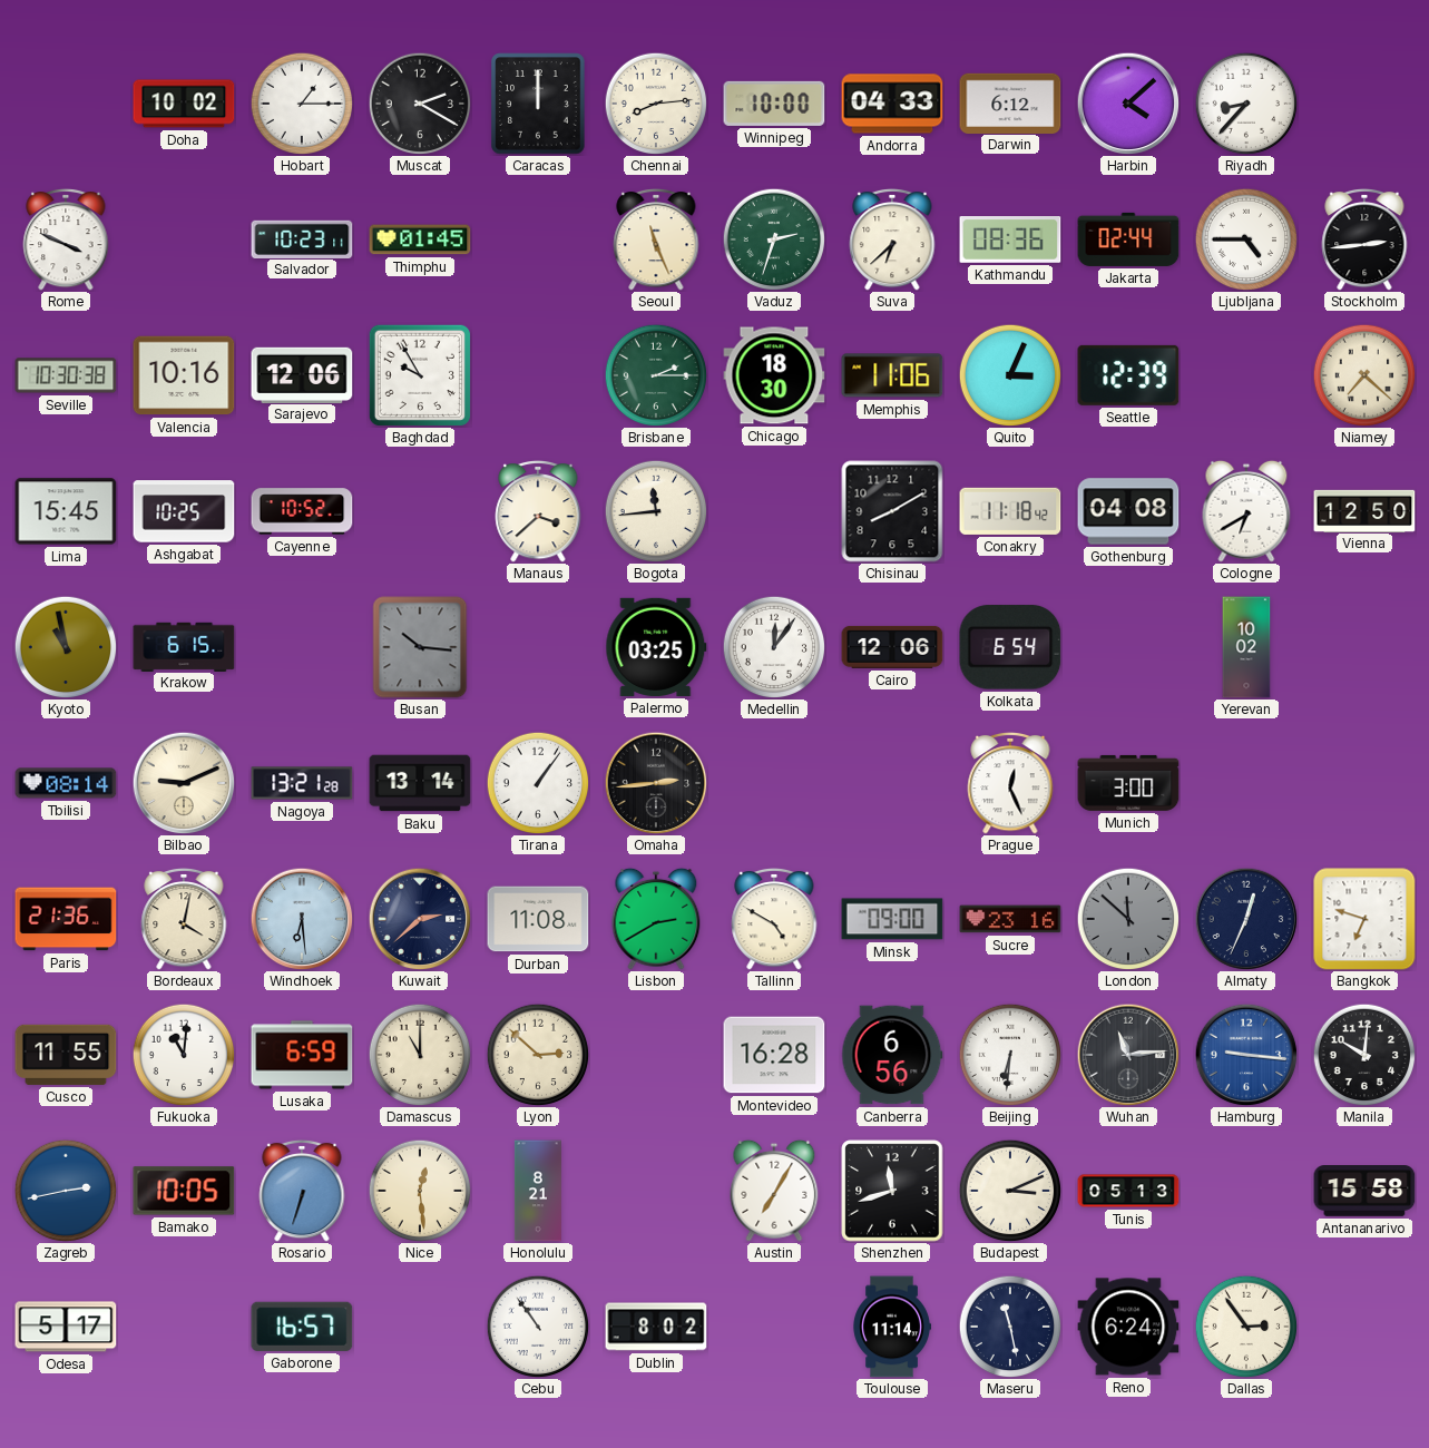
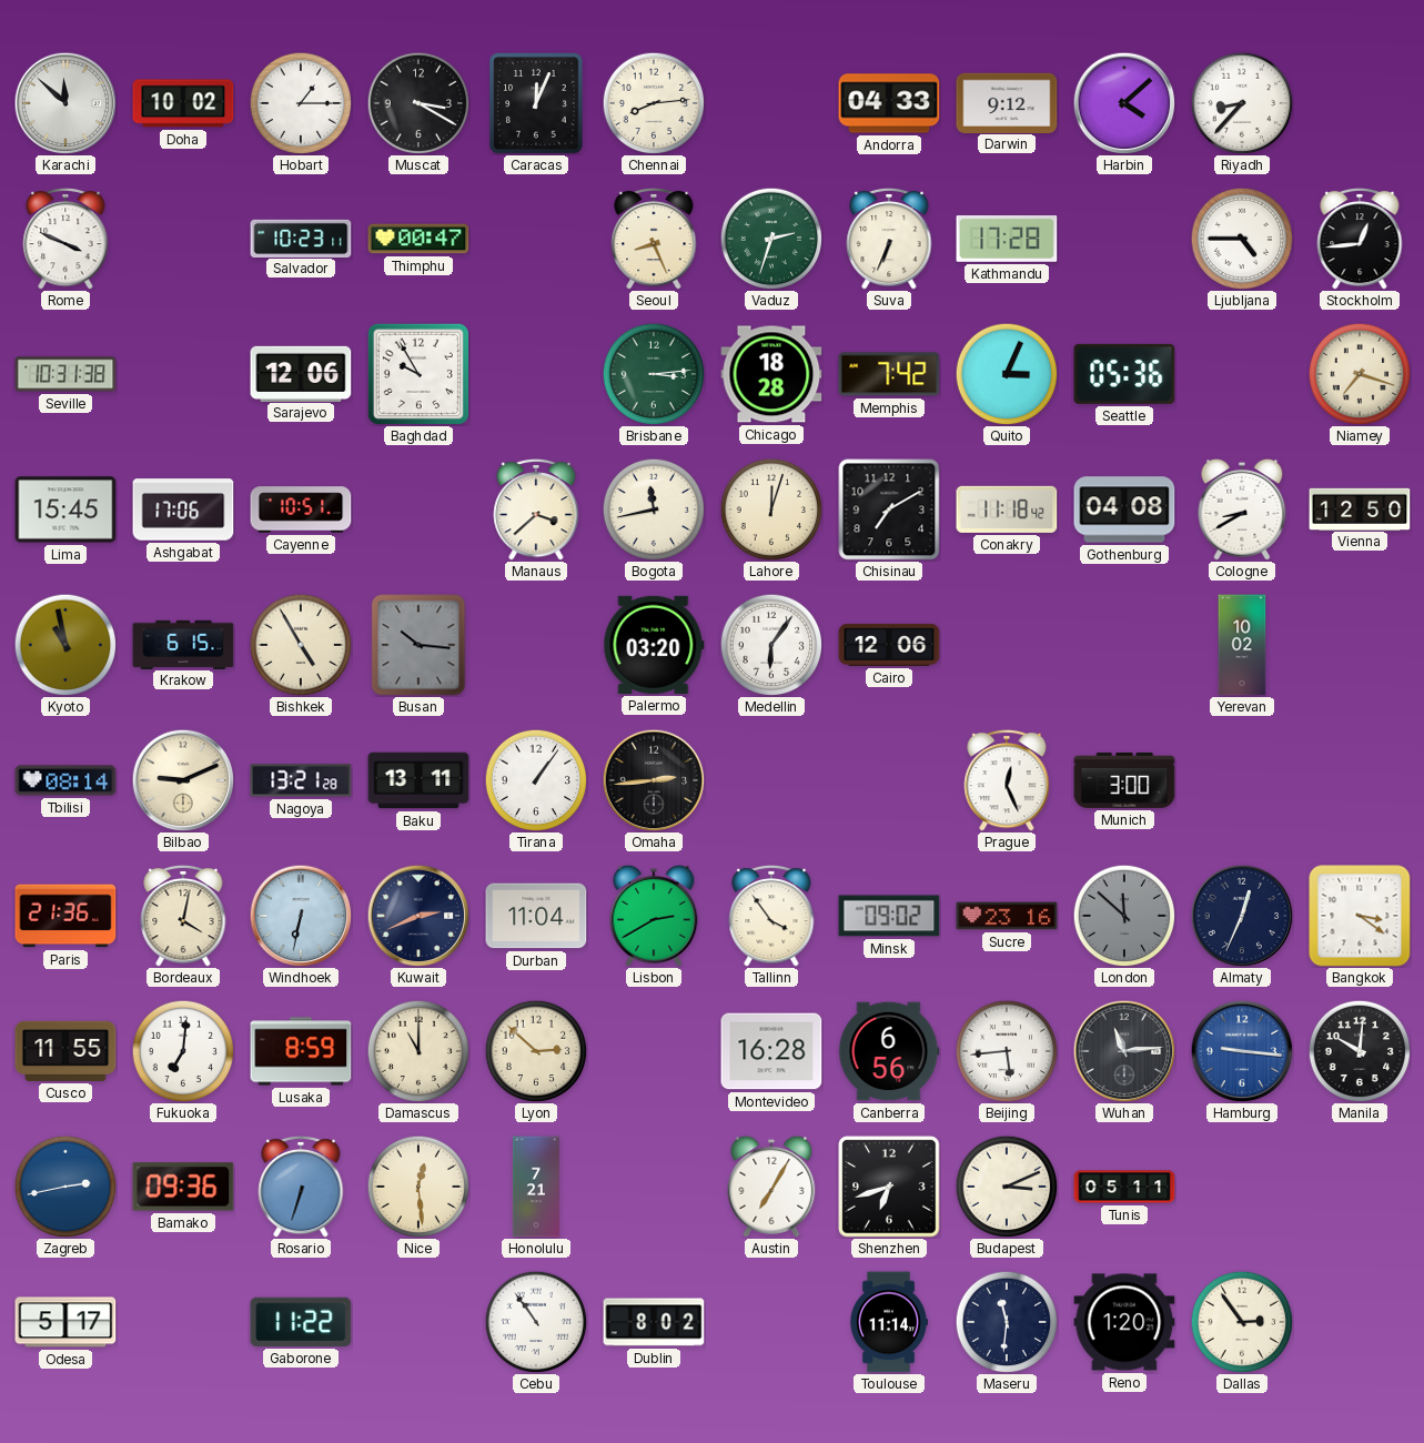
Karachi: none -> 11:52 (65, 103)
Muscat: 2:20 -> 3:20 (418, 103)
Caracas: 12:00 -> 12:04 (536, 103)
Winnipeg: 10:00 -> none (774, 104)
Darwin: 6:12 -> 9:12 (1007, 102)
Thimphu: 01:45 -> 00:47 (418, 239)
Seoul: 11:26 -> 8:26 (654, 239)
Suva: 6:38 -> 6:34 (889, 239)
Kathmandu: 08:36 -> 17:28 (1007, 240)
Jakarta: 02:44 -> none (1128, 239)
Stockholm: 2:44 -> 12:44 (1360, 239)
Seville: 10:30 -> 10:31 (65, 374)
Valencia: 10:16 -> none (184, 375)
Brisbane: 2:15 -> 3:14 (654, 374)
Chicago: 18:30 -> 18:28 (771, 374)
Memphis: 11:06 -> 7:42 (889, 374)
Seattle: 12:39 -> 05:36 (1124, 374)
Niamey: 7:22 -> 7:18 (1360, 374)
Ashgabat: 10:25 -> 17:06 (183, 509)
Cayenne: 10:52 -> 10:51 (301, 509)
Bogota: 11:44 -> 11:43 (654, 509)
Lahore: none -> 12:03 (771, 509)
Chisinau: 8:10 -> 7:10 (889, 509)
Cologne: 6:40 -> 8:40 (1242, 509)
Bishkek: none -> 4:55 (301, 645)
Palermo: 03:25 -> 03:20 (654, 645)
Medellin: 12:06 -> 6:06 (771, 645)
Kolkata: 6:54 -> none (1010, 647)
Baku: 13:14 -> 13:11 (418, 780)
Windhoek: 6:29 -> 6:32 (301, 916)
Kuwait: 2:38 -> 2:41 (418, 916)
Durban: 11:08 -> 11:04 (536, 916)
Tallinn: 4:50 -> 3:54 (771, 916)
Minsk: 09:00 -> 09:02 (889, 916)
Bangkok: 6:48 -> 3:21 (1360, 916)
Fukuoka: 11:01 -> 7:01 (183, 1051)
Lusaka: 6:59 -> 8:59 (301, 1051)
Beijing: 6:31 -> 5:44 (1007, 1051)
Bamako: 10:05 -> 09:36 (183, 1187)
Honolulu: 8:21 -> 7:21 (536, 1187)
Shenzhen: 11:42 -> 6:42 (889, 1187)
Tunis: 05:13 -> 05:11 (1124, 1187)
Antananarivo: 15:58 -> none (1364, 1192)
Gaborone: 16:57 -> 11:22 (301, 1322)
Maseru: 11:28 -> 11:31 (1007, 1322)
Reno: 6:24 -> 1:20 (1124, 1322)
